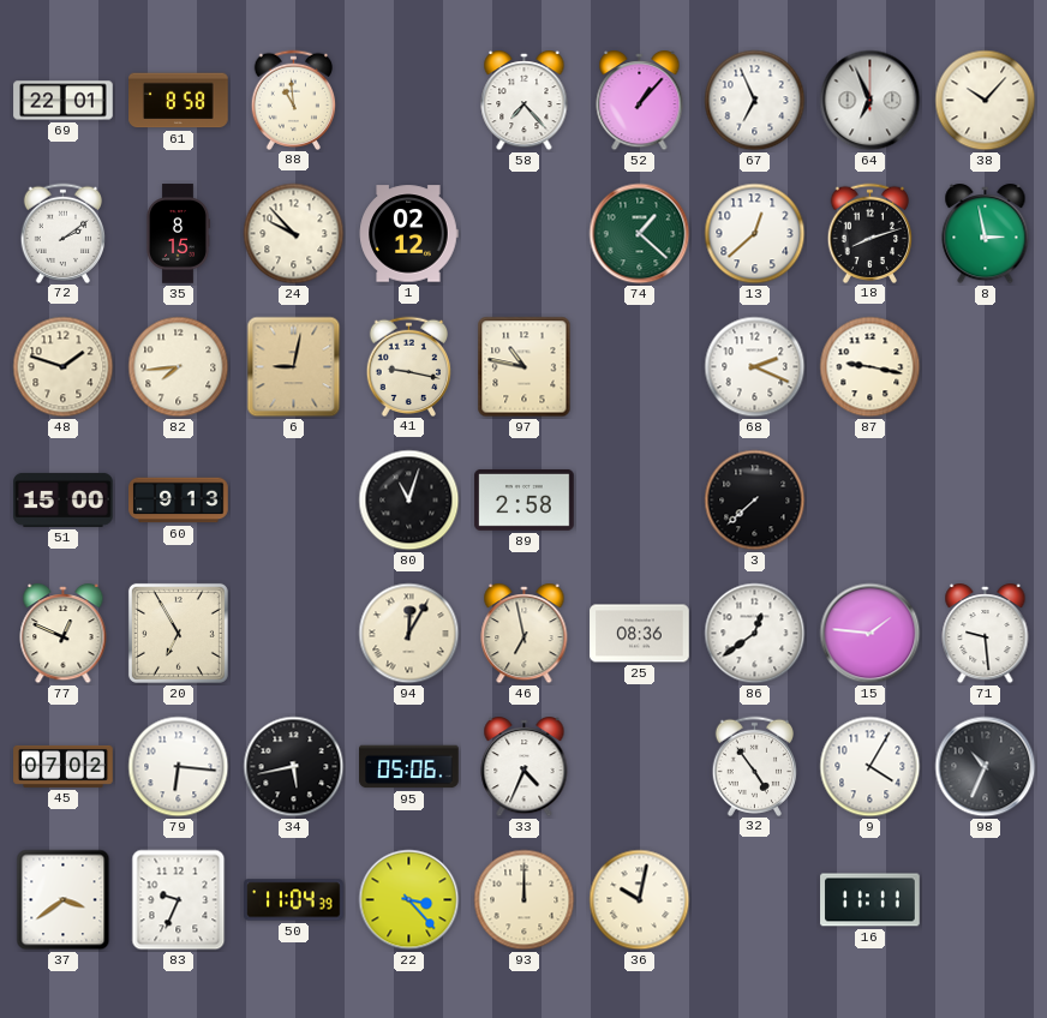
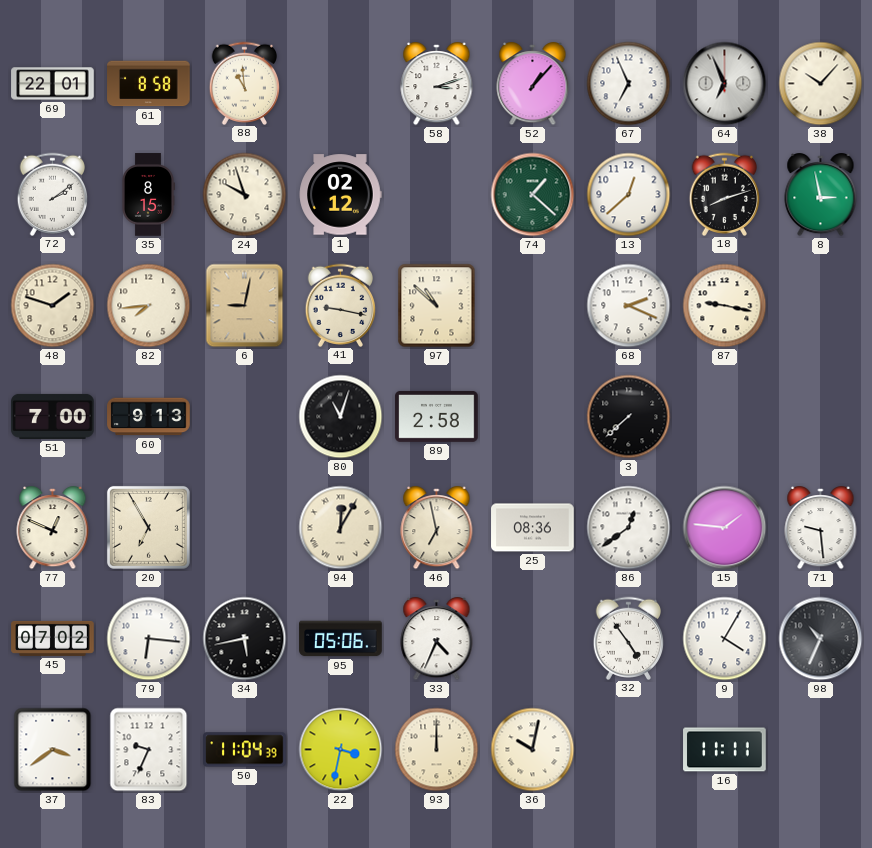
58: 7:23 -> 3:12 (437, 85)
24: 9:53 -> 9:57 (245, 195)
97: 10:47 -> 10:52 (437, 306)
51: 15:00 -> 7:00 (53, 416)
22: 3:23 -> 3:32 (341, 750)
